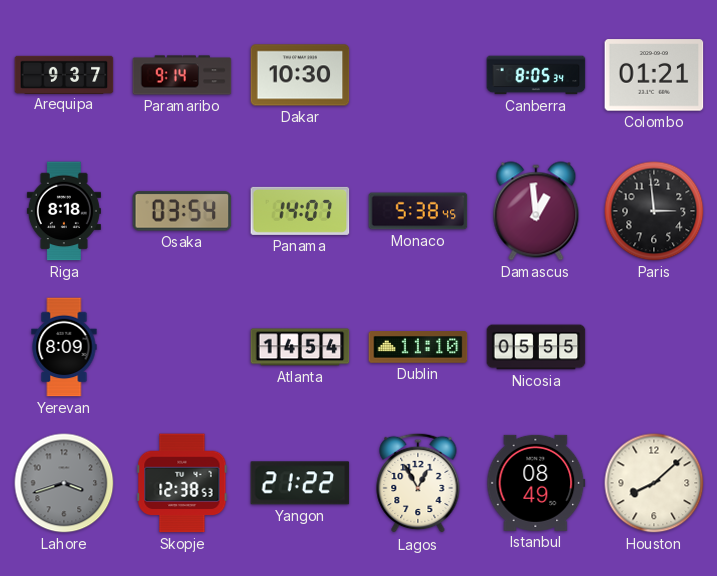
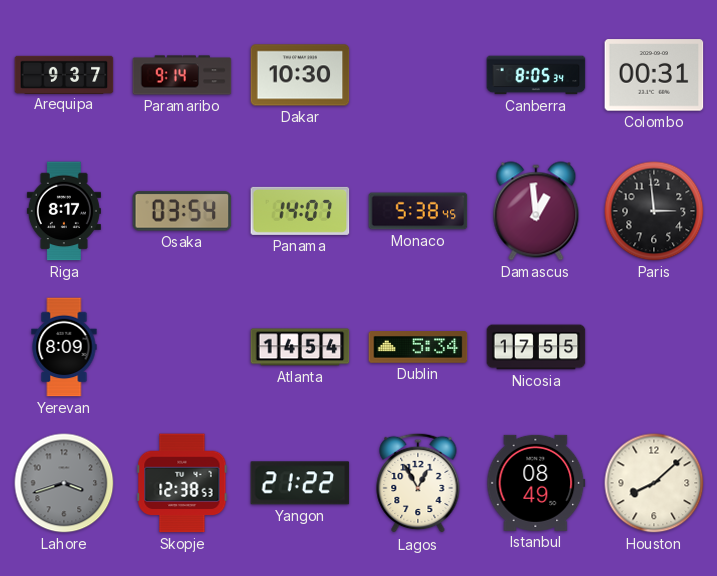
Colombo: 01:21 -> 00:31 (654, 75)
Riga: 8:18 -> 8:17 (64, 211)
Dublin: 11:10 -> 5:34 (418, 347)
Nicosia: 05:55 -> 17:55 (536, 347)
